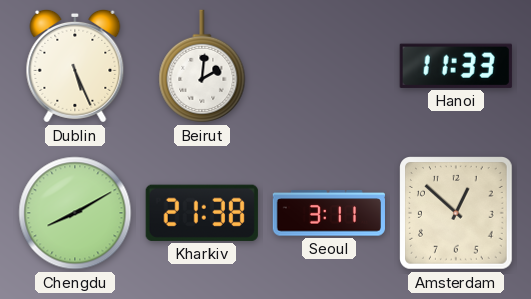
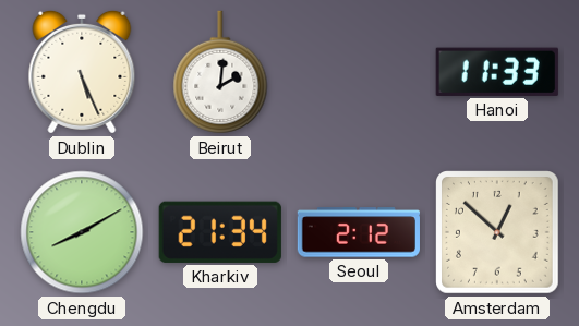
Kharkiv: 21:38 -> 21:34 (220, 232)
Seoul: 3:11 -> 2:12 (358, 232)
